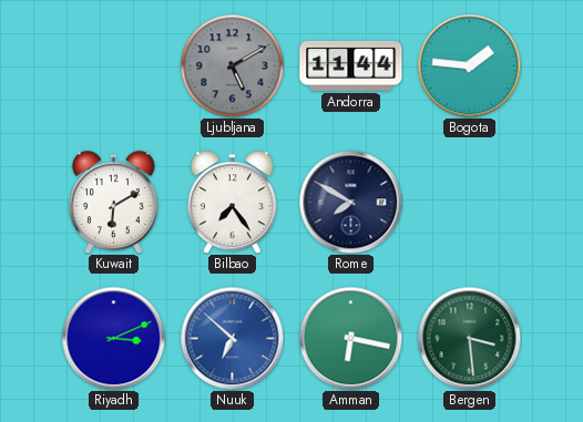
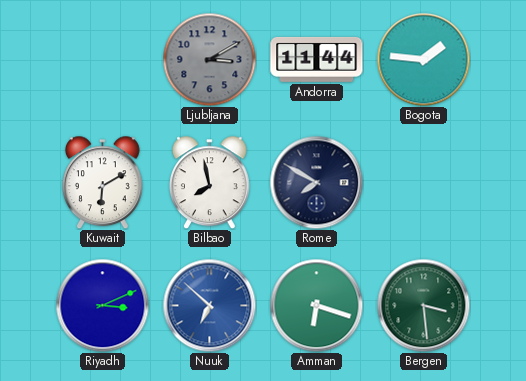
Ljubljana: 5:10 -> 3:10 (209, 59)
Bilbao: 7:24 -> 7:58 (209, 182)
Amman: 6:17 -> 6:18 (316, 305)
